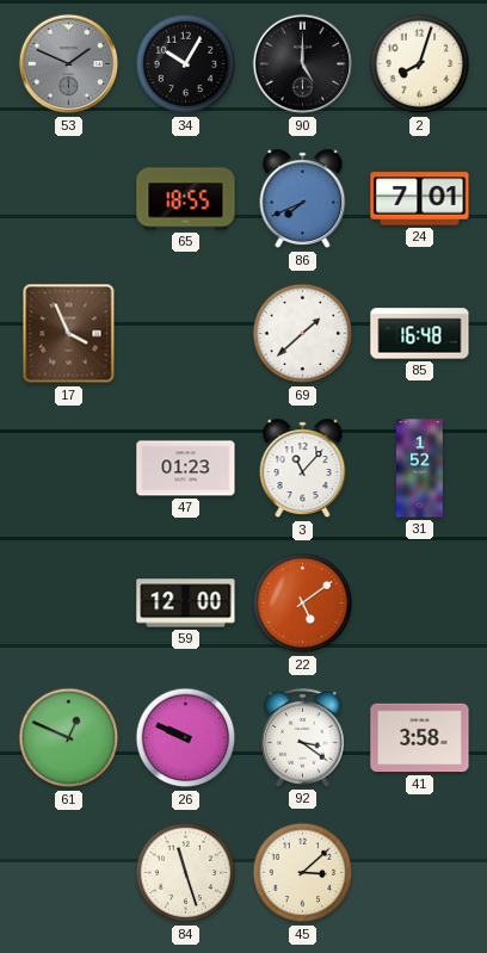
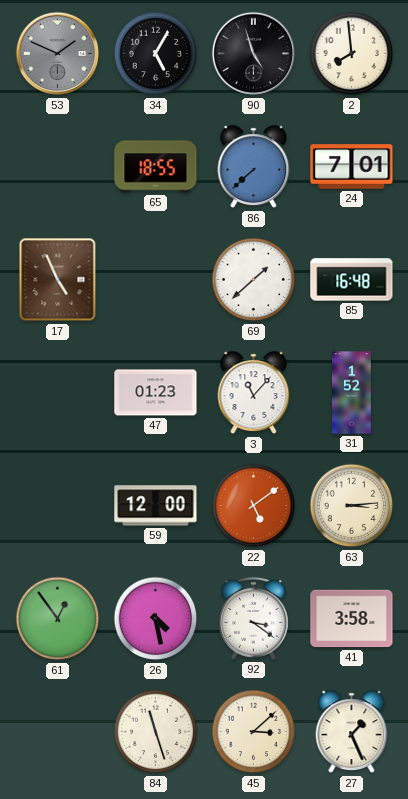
34: 10:05 -> 5:05 (156, 54)
90: 5:00 -> 4:57 (254, 54)
2: 8:03 -> 7:59 (352, 54)
86: 7:41 -> 7:38 (254, 167)
17: 3:56 -> 4:56 (58, 280)
63: none -> 3:14 (352, 506)
61: 12:49 -> 12:54 (58, 619)
26: 9:49 -> 4:28 (156, 619)
27: none -> 1:26 (352, 732)
